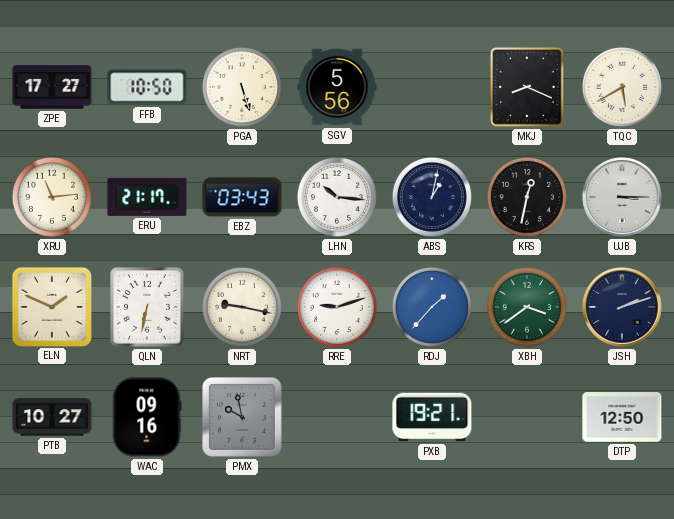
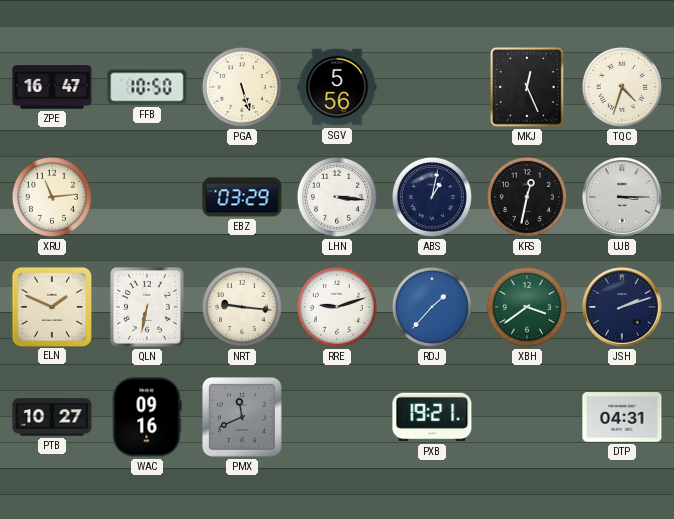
ZPE: 17:27 -> 16:47 (52, 87)
MKJ: 8:19 -> 12:26 (528, 88)
TQC: 5:40 -> 4:33 (622, 87)
ERU: 21:17 -> none (147, 197)
EBZ: 03:43 -> 03:29 (242, 197)
LHN: 10:16 -> 3:16 (337, 197)
NRT: 9:17 -> 9:16 (242, 307)
PMX: 9:58 -> 11:41 (243, 418)
DTP: 12:50 -> 04:31 (622, 417)
